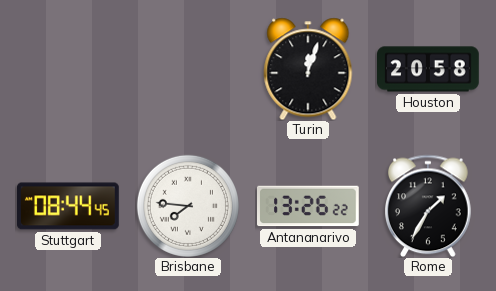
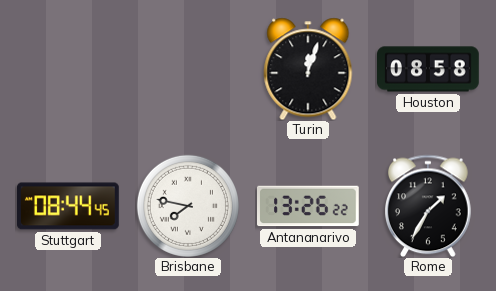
Houston: 20:58 -> 08:58 (429, 69)
Brisbane: 7:46 -> 7:47 (188, 206)
